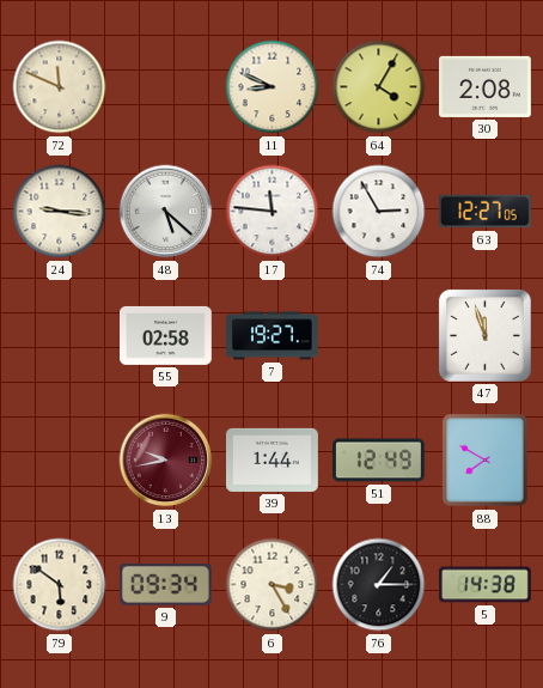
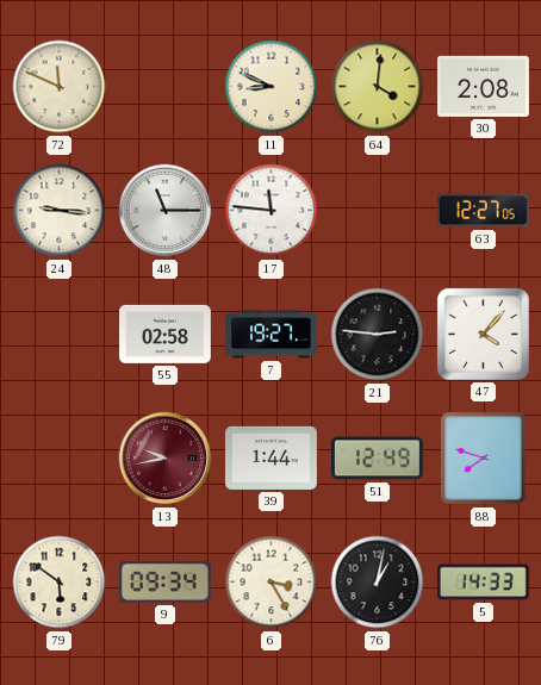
64: 4:05 -> 4:01 (378, 87)
48: 5:22 -> 11:15 (166, 211)
74: 2:55 -> none (379, 212)
21: none -> 2:46 (378, 335)
47: 11:57 -> 4:07 (483, 334)
88: 7:50 -> 7:48 (484, 459)
76: 1:15 -> 1:02 (378, 583)
5: 14:38 -> 14:33 (484, 583)
